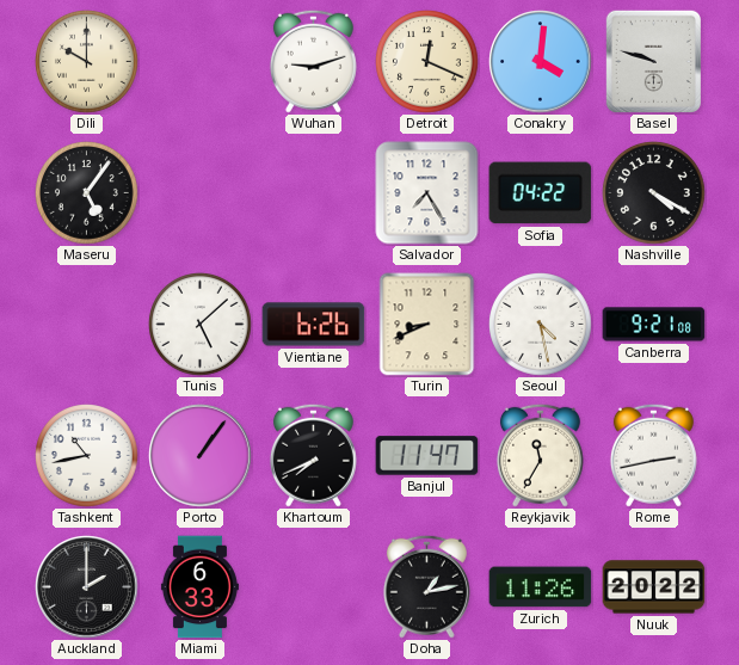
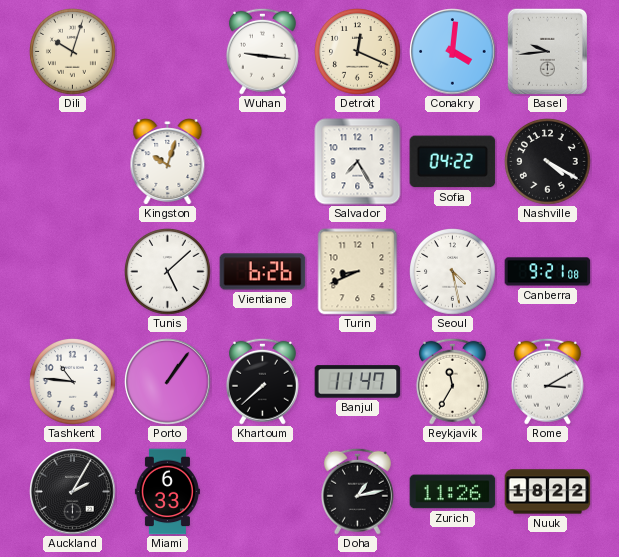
Dili: 10:00 -> 10:03 (73, 52)
Wuhan: 9:12 -> 9:16 (262, 51)
Basel: 9:48 -> 9:44 (547, 51)
Maseru: 5:06 -> none (87, 193)
Kingston: none -> 10:03 (168, 162)
Tashkent: 10:43 -> 10:46 (73, 382)
Khartoum: 7:41 -> 7:38 (262, 381)
Rome: 2:43 -> 3:10 (547, 381)
Auckland: 2:00 -> 2:05 (73, 492)
Nuuk: 20:22 -> 18:22 (548, 492)
